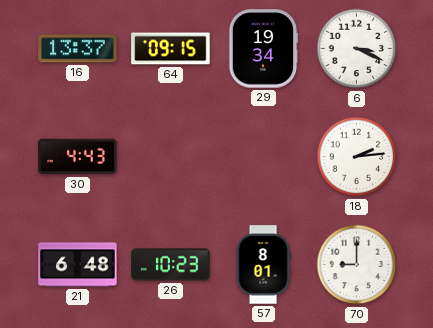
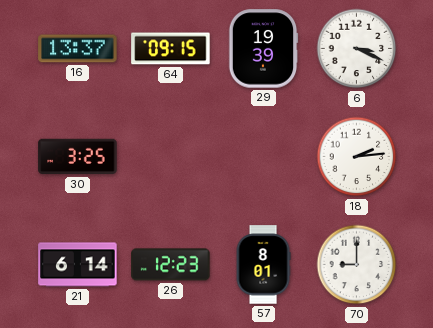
29: 19:34 -> 19:39 (263, 49)
30: 4:43 -> 3:25 (78, 157)
21: 6:48 -> 6:14 (78, 265)
26: 10:23 -> 12:23 (171, 265)
